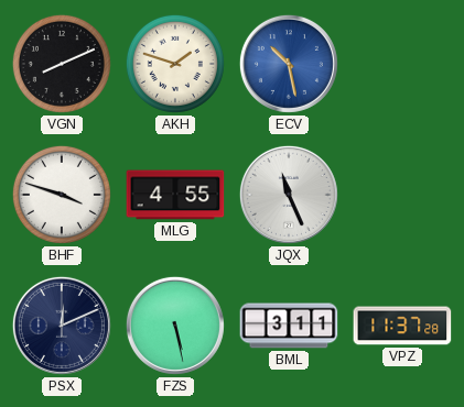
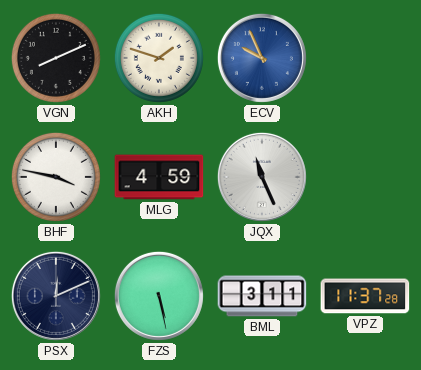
ECV: 10:28 -> 9:56 (262, 58)
BHF: 3:48 -> 3:47 (56, 177)
MLG: 4:55 -> 4:59 (159, 177)
